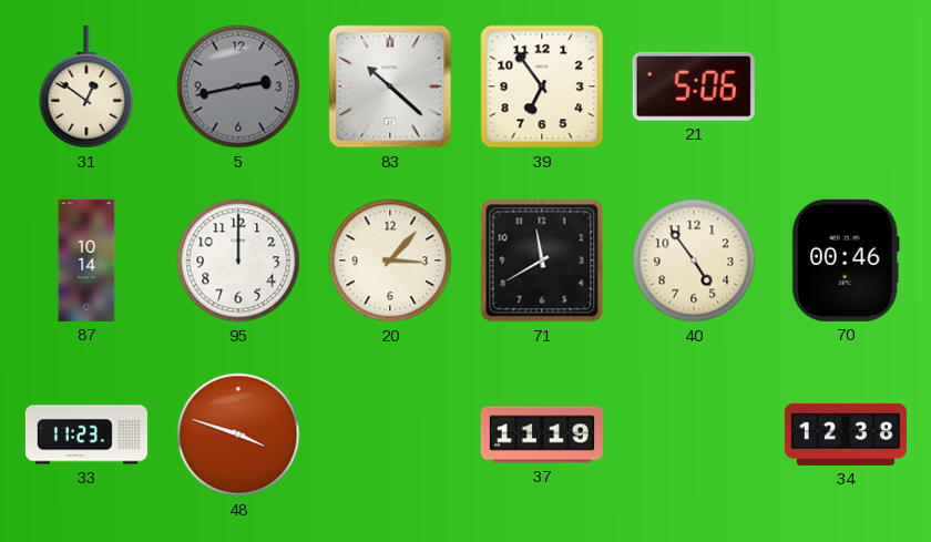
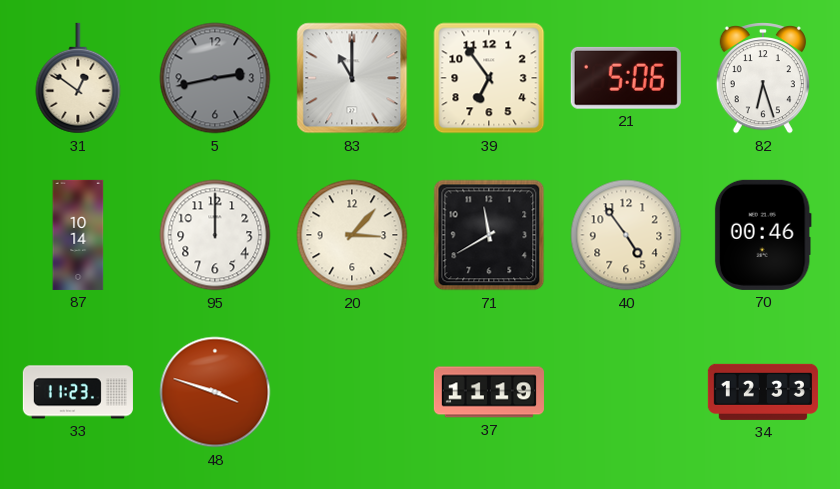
83: 10:22 -> 11:00 (352, 78)
82: none -> 6:27 (763, 78)
34: 12:38 -> 12:33 (763, 392)
